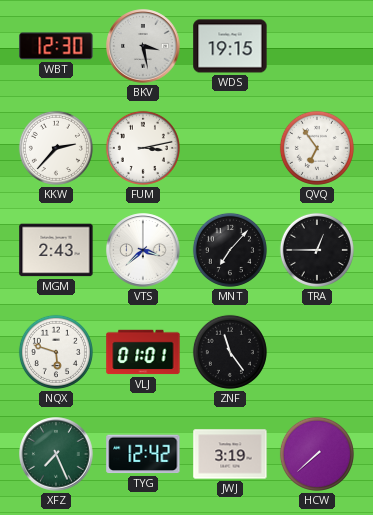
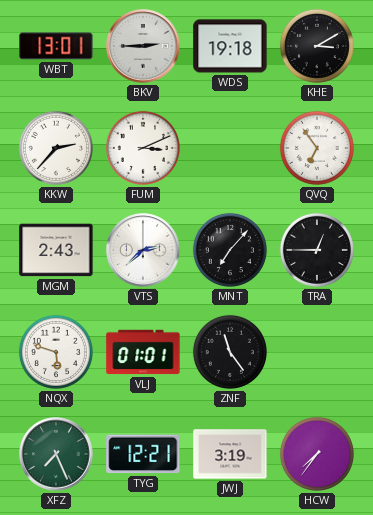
WBT: 12:30 -> 13:01 (56, 46)
BKV: 3:28 -> 2:45 (143, 46)
WDS: 19:15 -> 19:18 (230, 46)
KHE: none -> 3:10 (317, 46)
FUM: 3:13 -> 3:11 (143, 148)
VTS: 3:38 -> 2:38 (143, 250)
TYG: 12:42 -> 12:21 (143, 454)
HCW: 7:38 -> 7:36 (317, 454)
